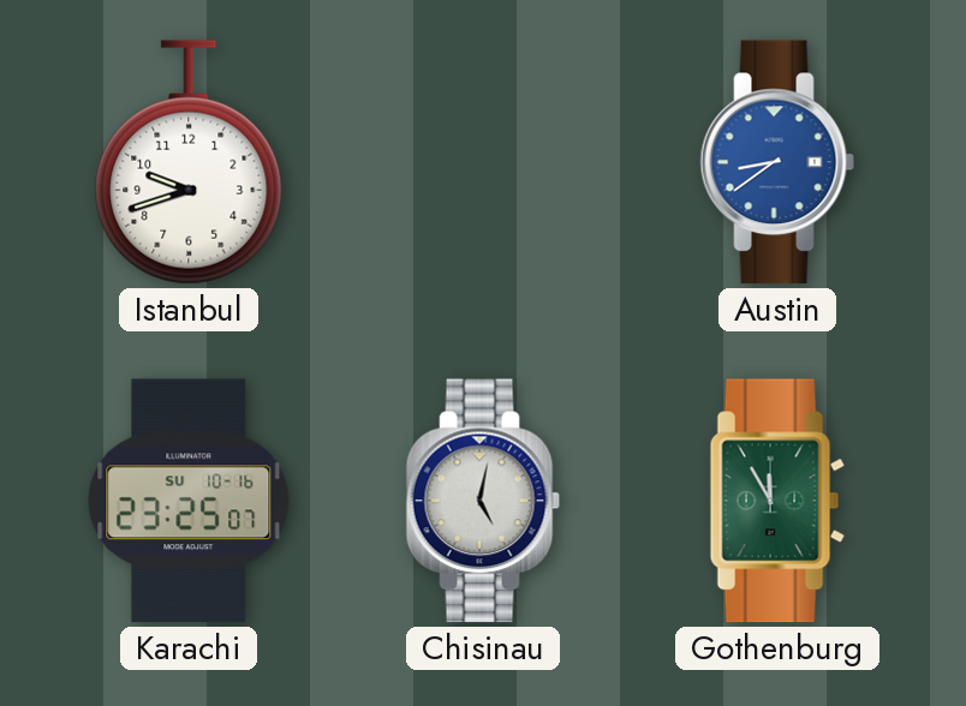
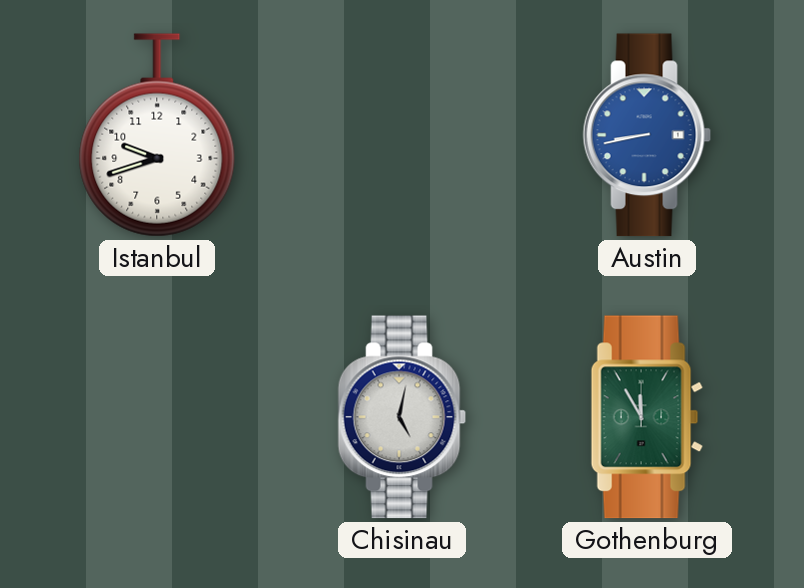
Austin: 8:39 -> 8:43 (647, 135)
Karachi: 23:25 -> none (189, 501)
